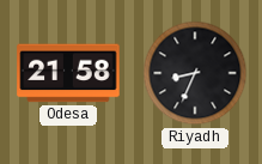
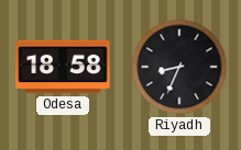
Odesa: 21:58 -> 18:58 (63, 67)
